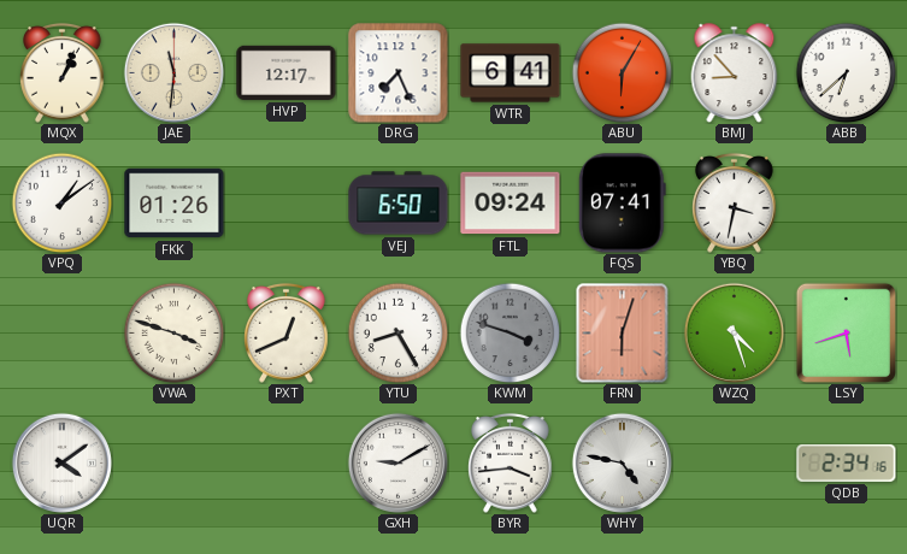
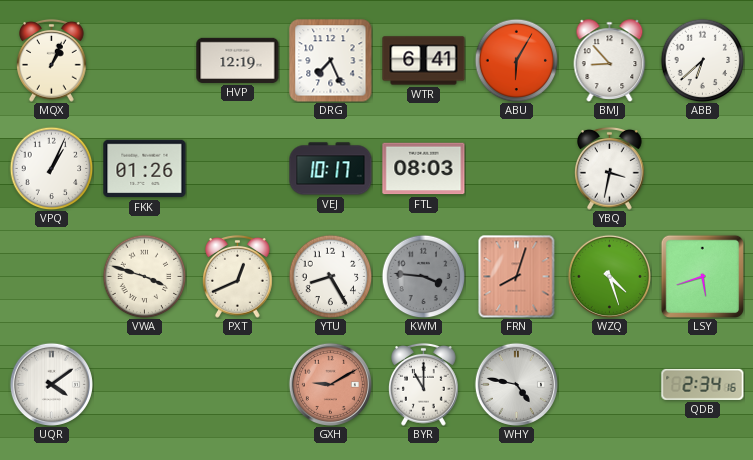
JAE: 11:31 -> none (173, 72)
HVP: 12:17 -> 12:19 (238, 60)
VPQ: 1:09 -> 1:04 (51, 168)
VEJ: 6:50 -> 10:17 (331, 169)
FTL: 09:24 -> 08:03 (424, 169)
FQS: 07:41 -> none (622, 204)
KWM: 3:48 -> 3:46 (423, 276)
FRN: 6:03 -> 8:03 (517, 276)
GXH dial: white -> salmon (330, 384)
BYR: 3:44 -> 11:00 (424, 384)
